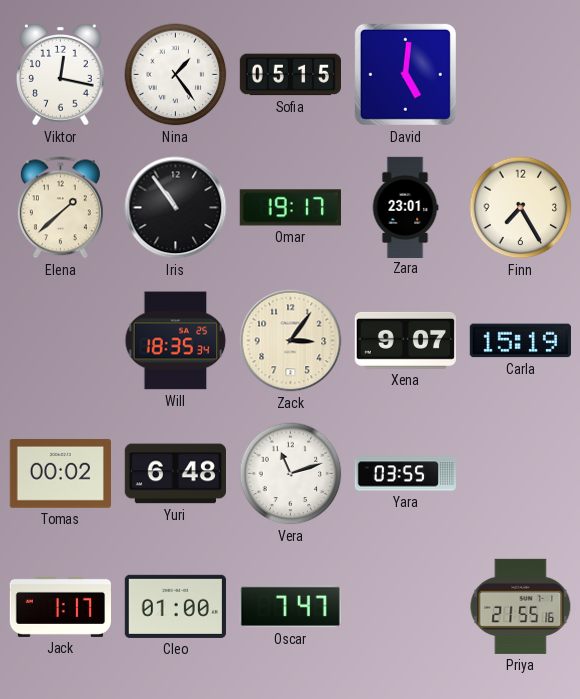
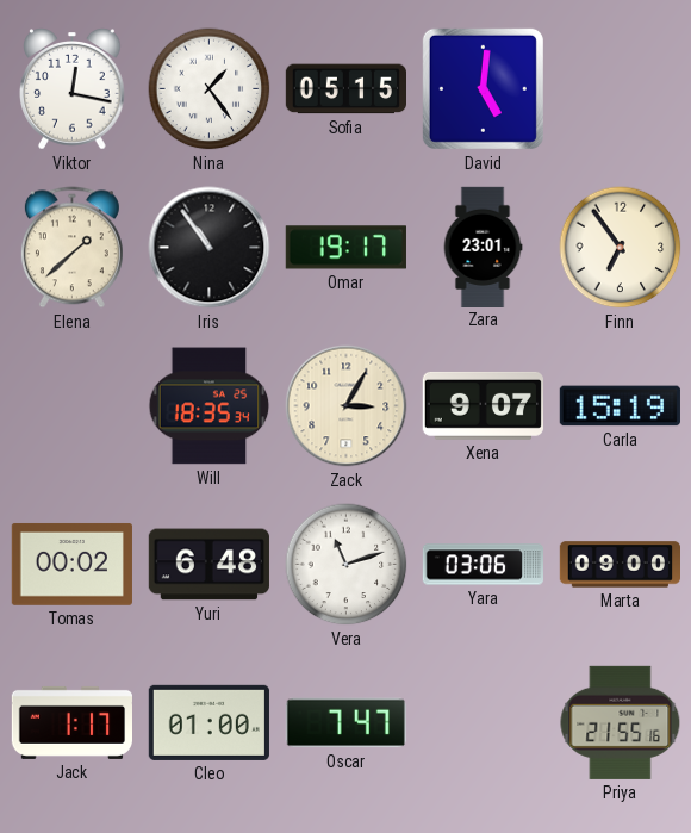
Finn: 7:25 -> 6:54 (621, 248)
Zack: 3:06 -> 3:05 (347, 406)
Yara: 03:55 -> 03:06 (484, 565)
Marta: none -> 09:00 (620, 565)
